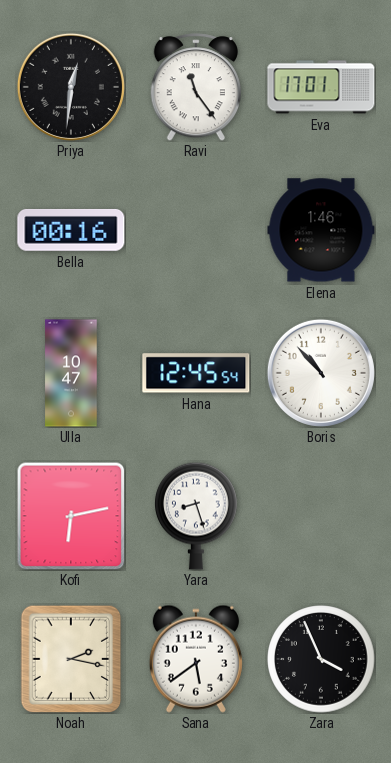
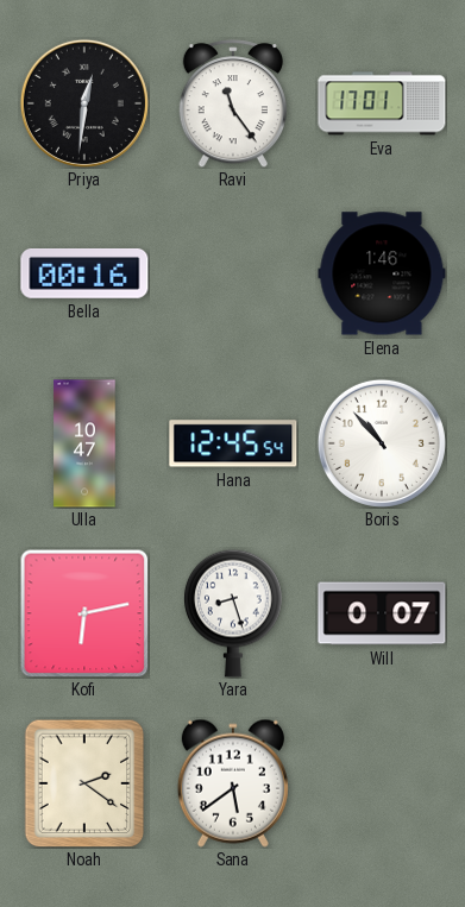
Will: none -> 0:07 (382, 613)
Noah: 2:17 -> 2:21 (84, 783)
Zara: 3:56 -> none (321, 659)
